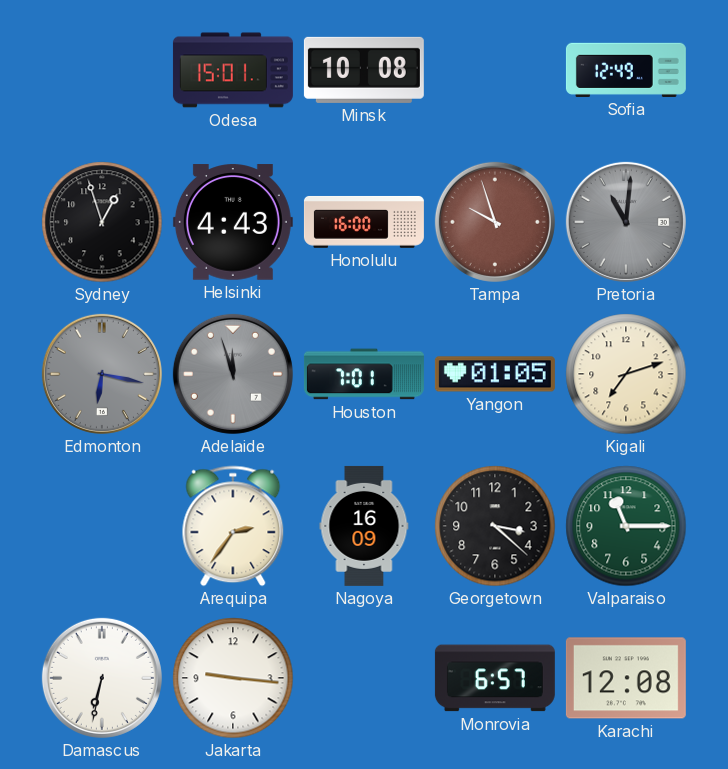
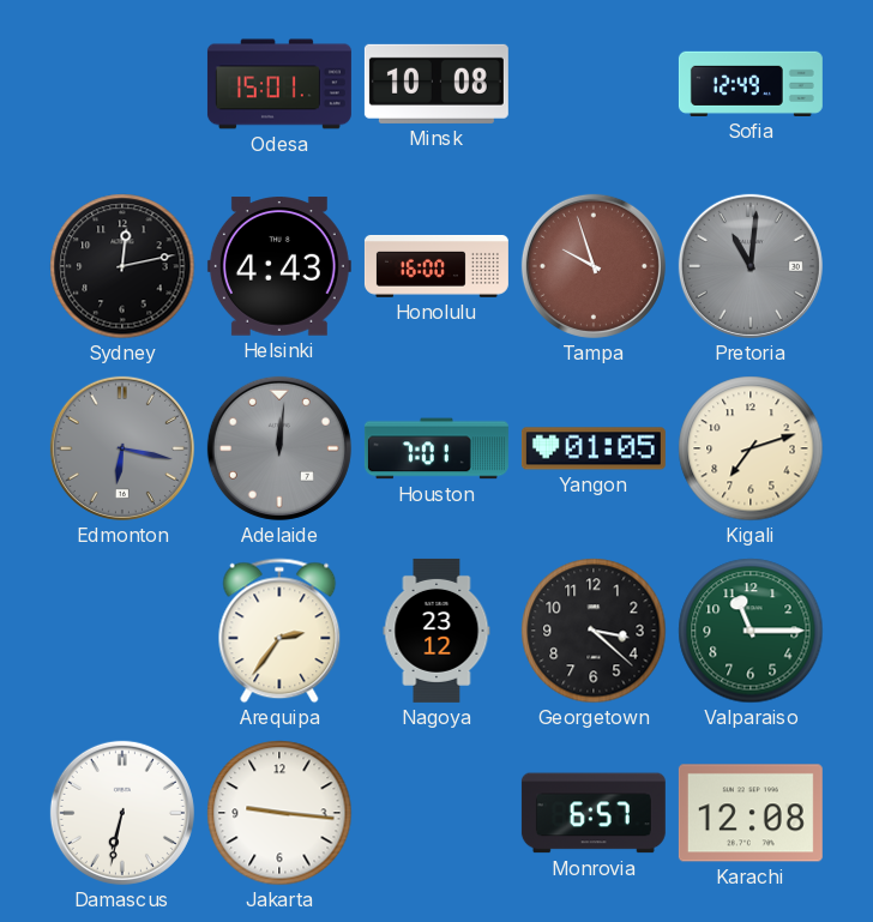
Sydney: 12:57 -> 12:13 (122, 266)
Adelaide: 11:57 -> 12:01 (279, 448)
Nagoya: 16:09 -> 23:12 (436, 631)
